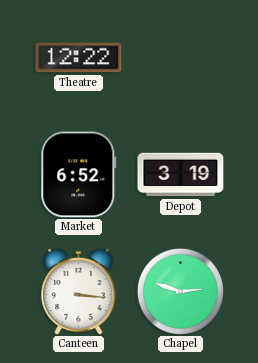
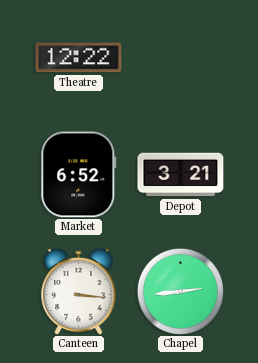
Depot: 3:19 -> 3:21 (181, 175)
Chapel: 2:48 -> 2:44 (180, 291)
